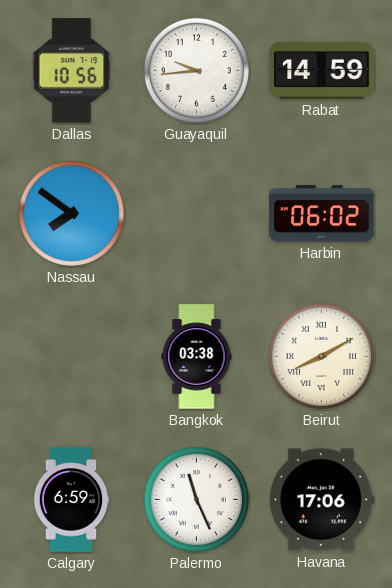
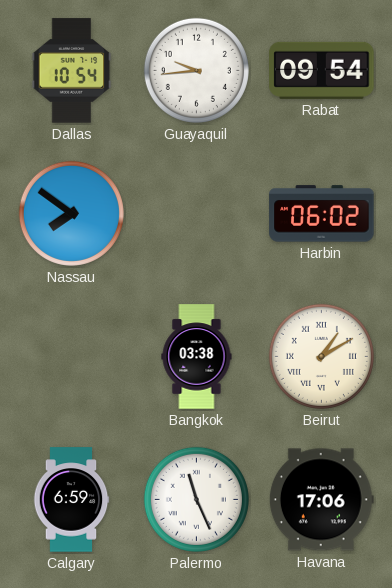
Dallas: 10:56 -> 10:54 (72, 71)
Rabat: 14:59 -> 09:54 (322, 70)
Beirut: 8:10 -> 1:10 (321, 356)
